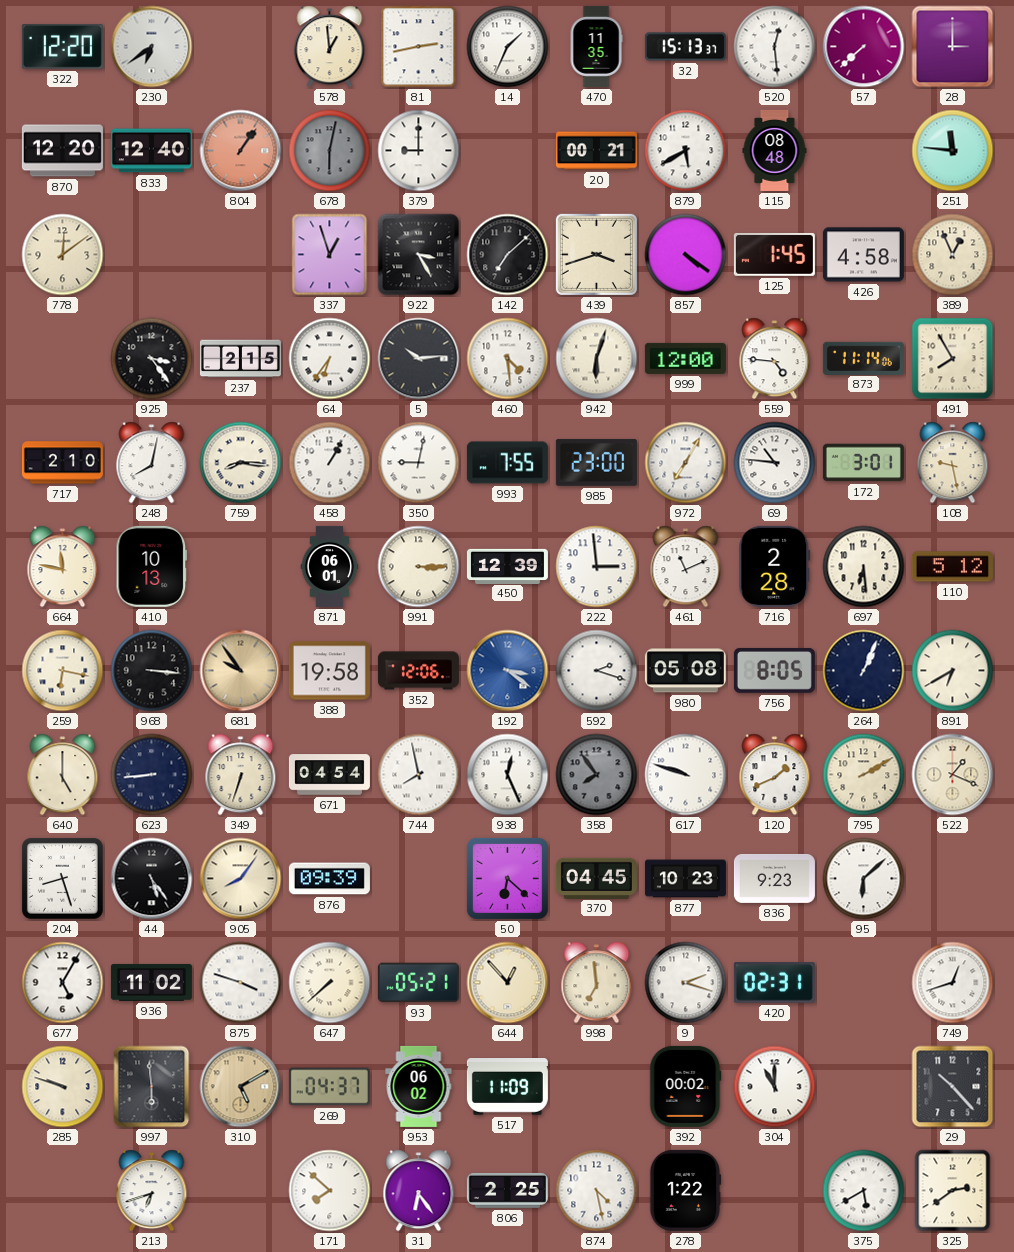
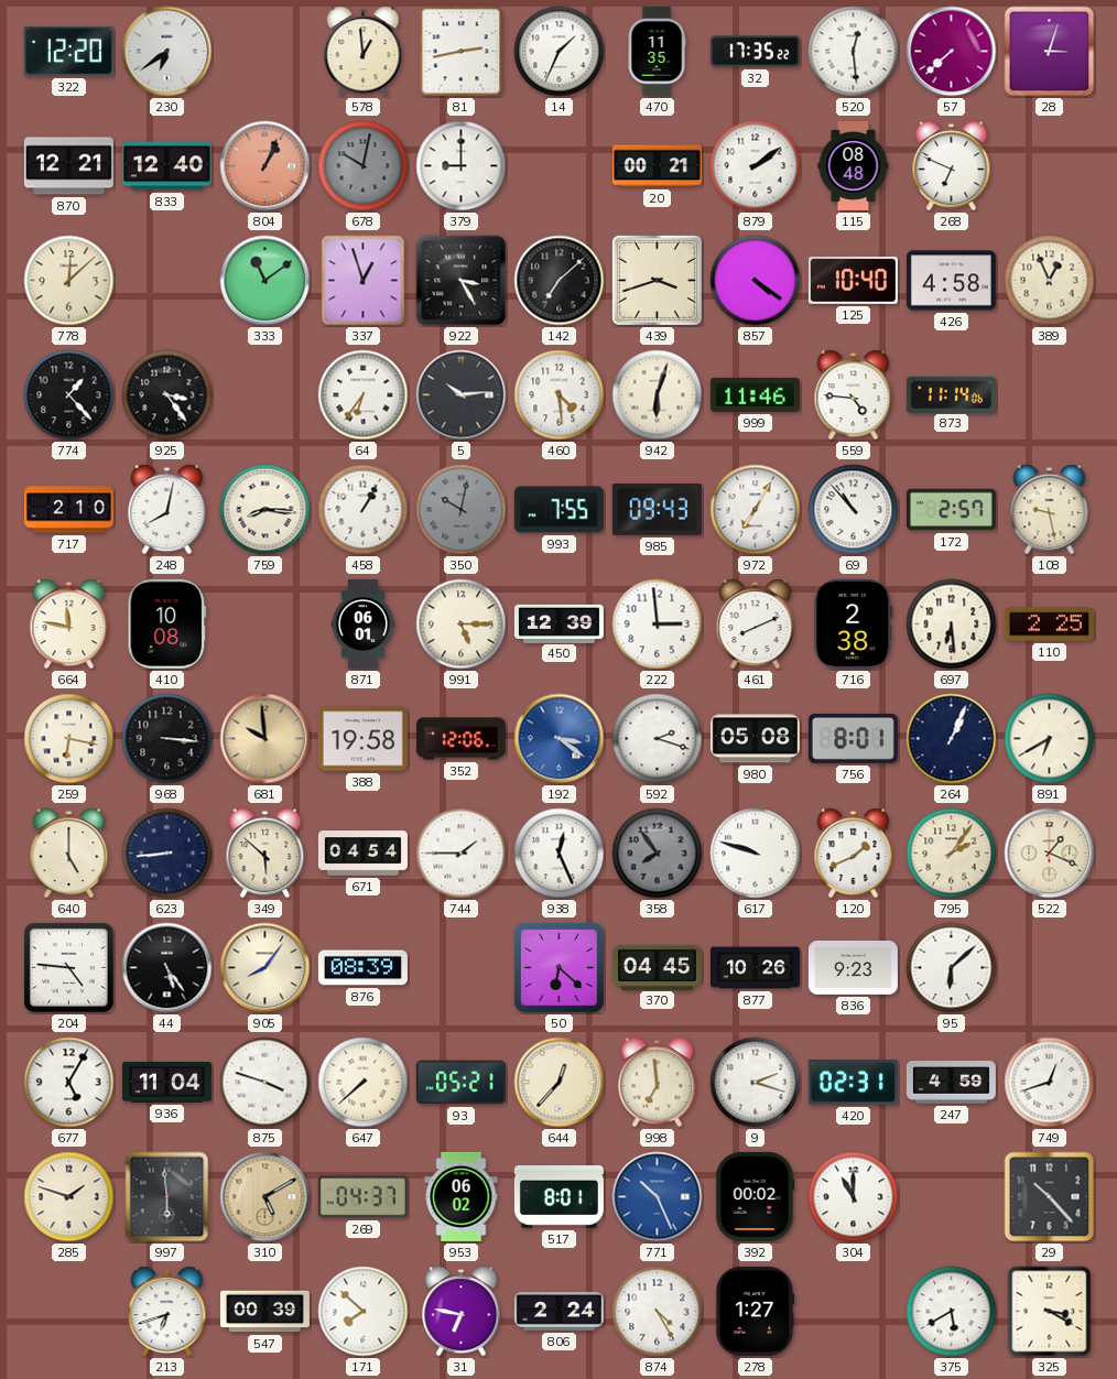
32: 15:13 -> 17:35 (755, 52)
28: 3:00 -> 3:03 (1050, 52)
870: 12:20 -> 12:21 (68, 166)
804: 1:06 -> 1:04 (265, 166)
678: 6:02 -> 10:02 (364, 166)
879: 5:40 -> 2:09 (756, 166)
268: none -> 6:49 (952, 166)
251: 11:46 -> none (953, 151)
778: 12:09 -> 12:08 (69, 281)
333: none -> 11:09 (265, 281)
125: 1:45 -> 10:40 (853, 280)
774: none -> 1:23 (69, 395)
237: 2:15 -> none (240, 359)
999: 12:00 -> 11:46 (755, 394)
491: 7:55 -> none (953, 359)
350: 9:02 -> 10:02 (462, 510)
350 dial: white -> grey (462, 510)
985: 23:00 -> 09:43 (657, 509)
69: 10:46 -> 10:53 (854, 510)
172: 3:01 -> 2:57 (951, 510)
410: 10:13 -> 10:08 (167, 623)
991: 3:15 -> 5:15 (462, 625)
461: 11:11 -> 8:11 (756, 625)
716: 2:28 -> 2:38 (854, 623)
110: 5:12 -> 2:25 (1049, 625)
681: 9:54 -> 9:59 (265, 739)
756: 8:05 -> 8:01 (853, 738)
349: 6:33 -> 5:52 (265, 854)
744: 7:58 -> 1:45 (462, 854)
795: 2:10 -> 2:06 (952, 854)
204: 8:27 -> 4:46 (68, 967)
876: 09:39 -> 08:39 (362, 968)
877: 10:23 -> 10:26 (755, 968)
936: 11:02 -> 11:04 (166, 1082)
644: 12:53 -> 12:37 (560, 1083)
247: none -> 4:59 (951, 1083)
285: 9:48 -> 1:48 (69, 1197)
517: 11:09 -> 8:01 (558, 1197)
771: none -> 10:26 (658, 1197)
547: none -> 00:39 (264, 1312)
31: 6:24 -> 6:47 (462, 1312)
806: 2:25 -> 2:24 (558, 1312)
874: 4:28 -> 4:25 (658, 1312)
278: 1:22 -> 1:27 (755, 1311)
325: 2:39 -> 3:20 (1050, 1312)
